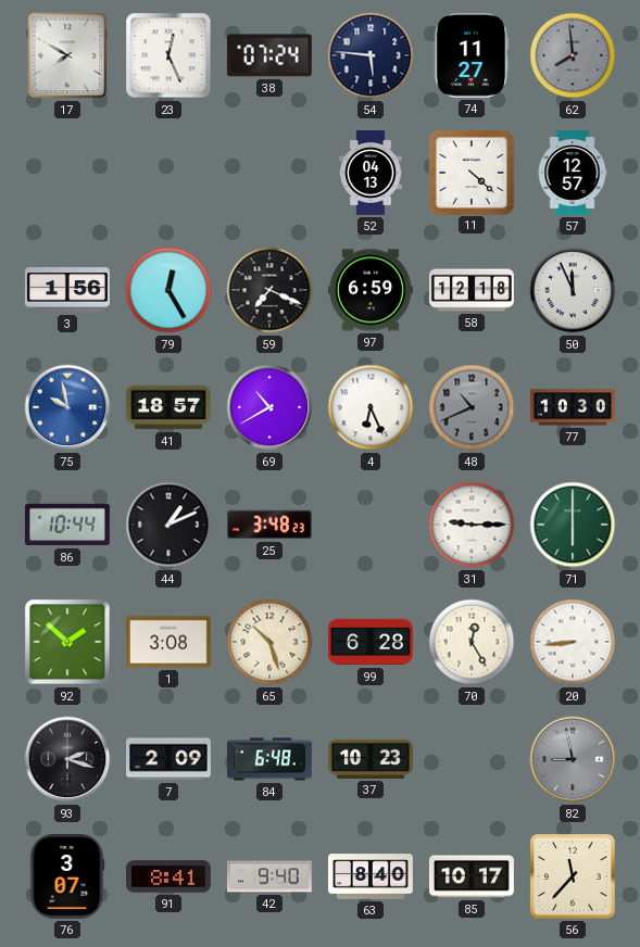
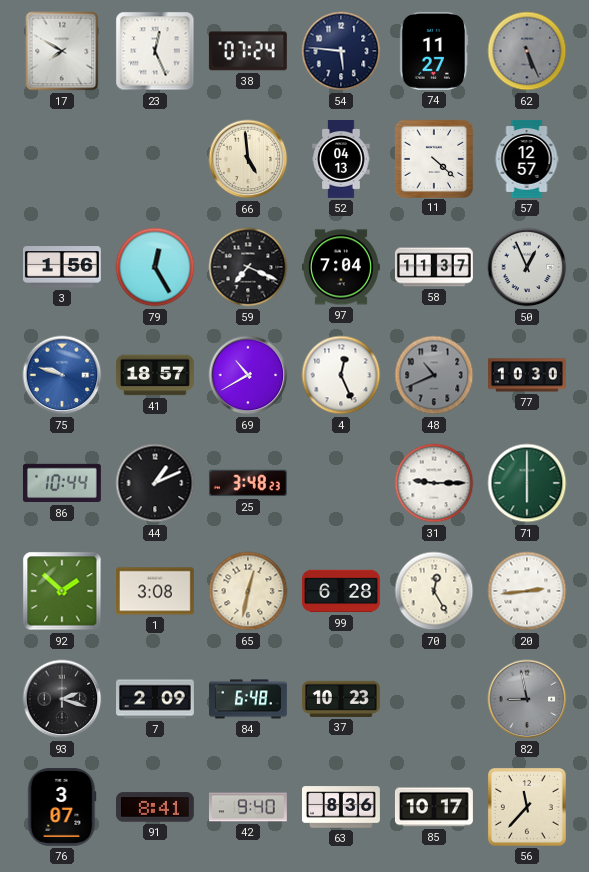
62: 7:59 -> 5:26 (527, 51)
66: none -> 4:59 (248, 159)
97: 6:59 -> 7:04 (341, 267)
58: 12:18 -> 11:37 (434, 267)
50: 11:56 -> 12:56 (527, 267)
75: 9:58 -> 9:48 (62, 375)
4: 6:26 -> 12:26 (341, 375)
65: 10:27 -> 12:32 (248, 591)
20: 8:44 -> 2:44 (527, 591)
63: 8:40 -> 8:36 (341, 807)
